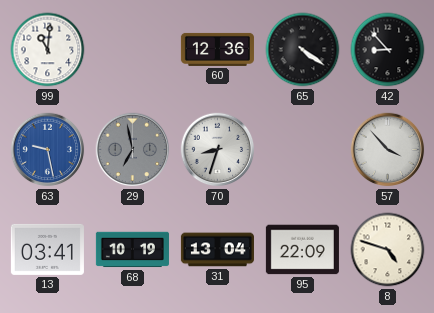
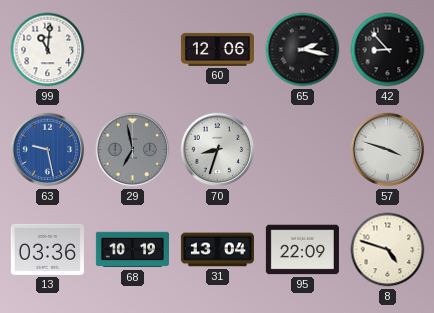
60: 12:36 -> 12:06 (217, 49)
65: 4:21 -> 2:17 (303, 50)
57: 3:53 -> 3:48 (388, 150)
13: 03:41 -> 03:36 (47, 249)
